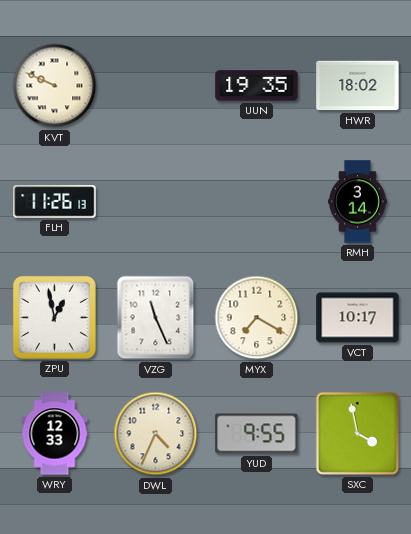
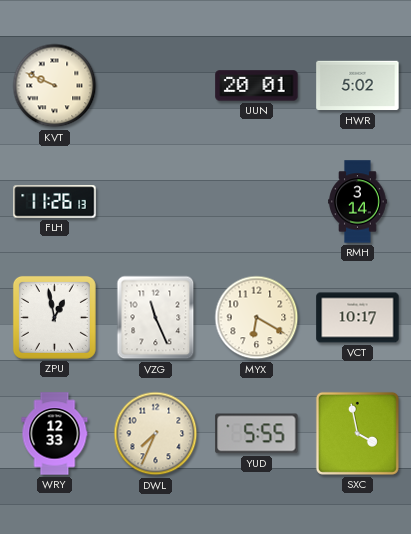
UUN: 19:35 -> 20:01 (257, 86)
HWR: 18:02 -> 5:02 (358, 86)
MYX: 7:20 -> 6:20 (257, 318)
DWL: 4:34 -> 7:34 (156, 434)
YUD: 9:55 -> 5:55 (257, 434)
